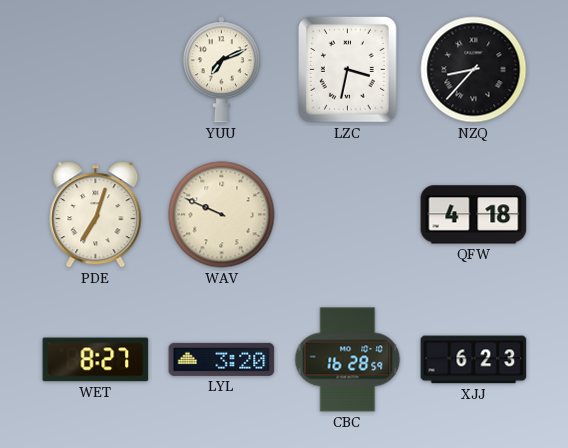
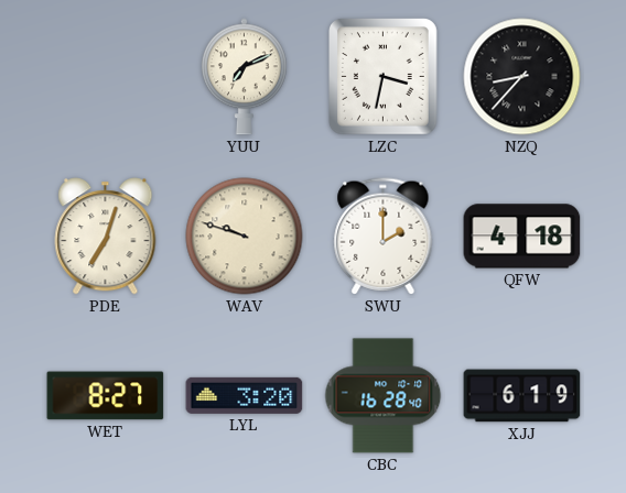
WAV: 9:49 -> 9:48 (245, 237)
SWU: none -> 2:00 (384, 237)
CBC: 16:28:59 -> 16:28:40 (384, 396)
XJJ: 6:23 -> 6:19 (522, 396)
